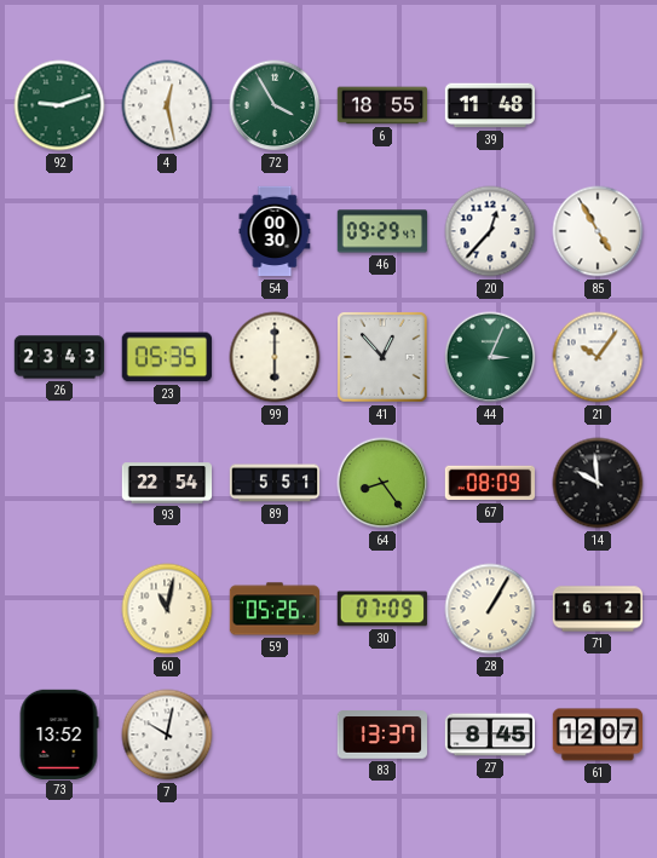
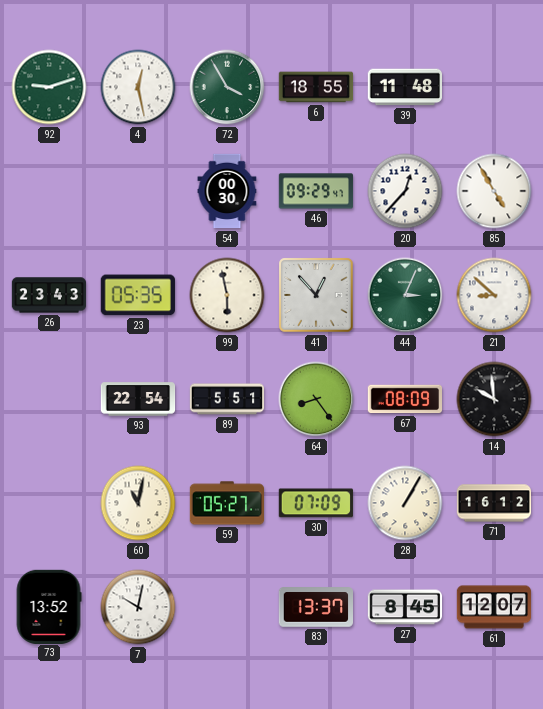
99: 6:00 -> 5:58 (227, 295)
21: 10:06 -> 8:52 (494, 295)
59: 05:26 -> 05:27 (226, 503)
